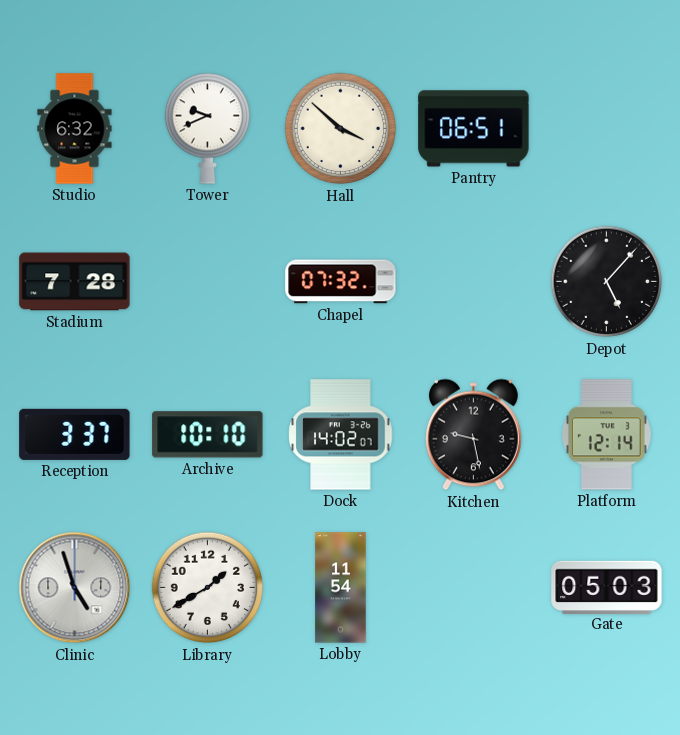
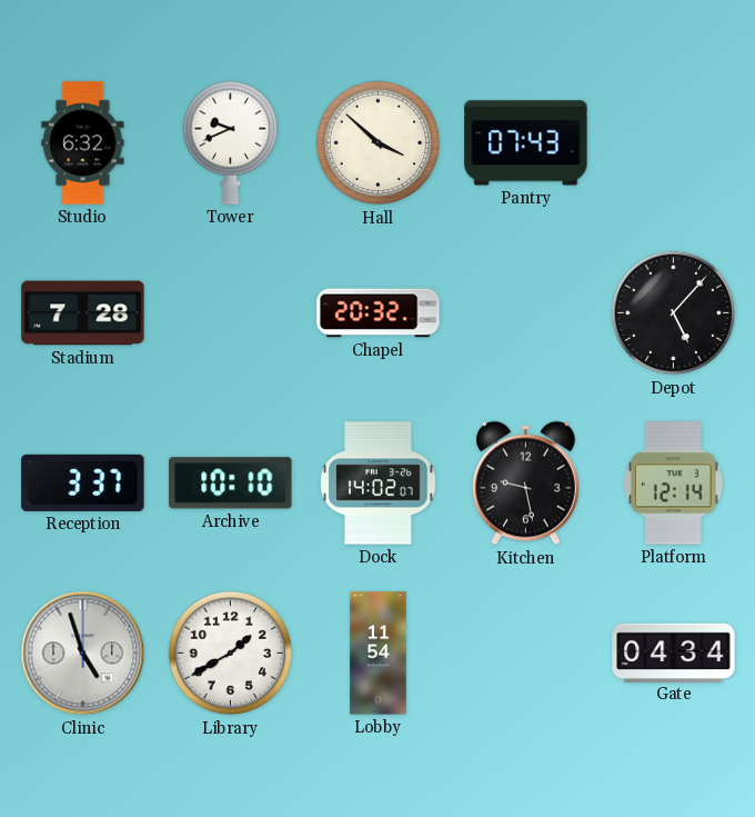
Pantry: 06:51 -> 07:43 (526, 143)
Chapel: 07:32 -> 20:32 (379, 313)
Gate: 05:03 -> 04:34 (674, 652)
